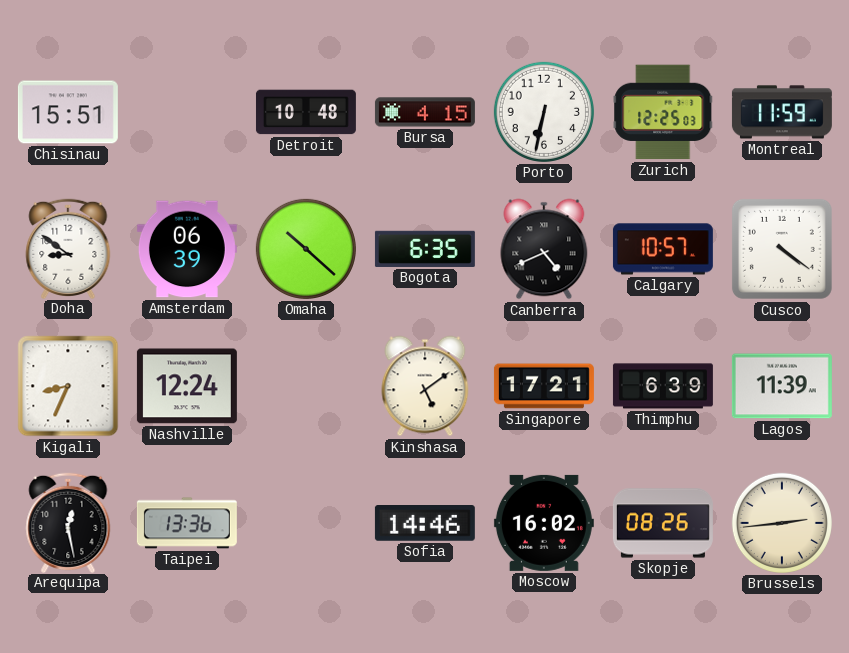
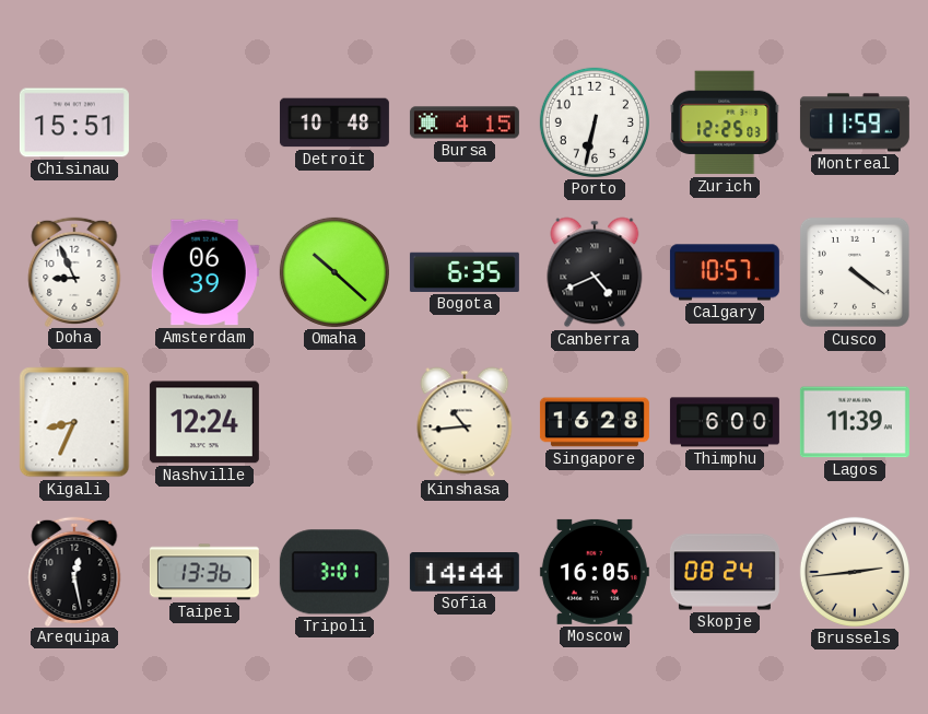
Doha: 8:51 -> 8:56 (74, 271)
Kinshasa: 5:09 -> 10:44 (465, 422)
Singapore: 17:21 -> 16:28 (595, 422)
Thimphu: 6:39 -> 6:00 (725, 422)
Tripoli: none -> 3:01 (334, 572)
Sofia: 14:46 -> 14:44 (465, 573)
Moscow: 16:02 -> 16:05 (595, 572)
Skopje: 08:26 -> 08:24 (725, 572)
